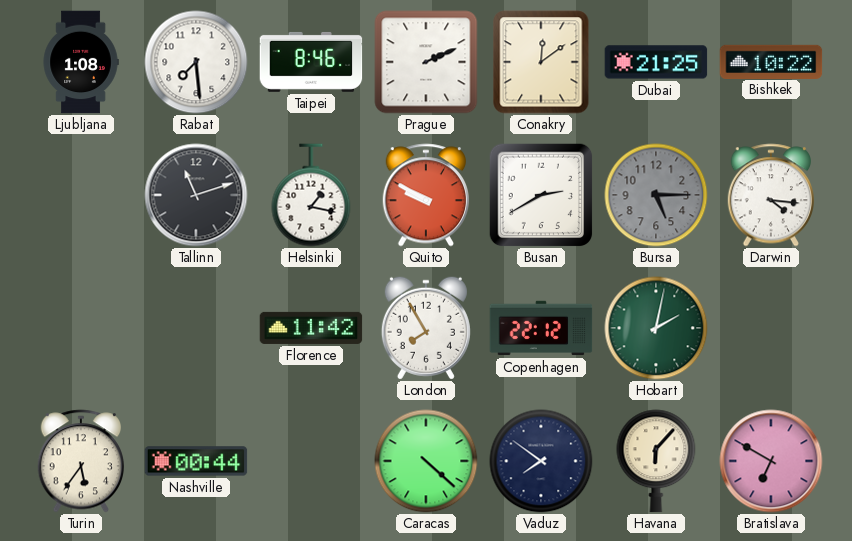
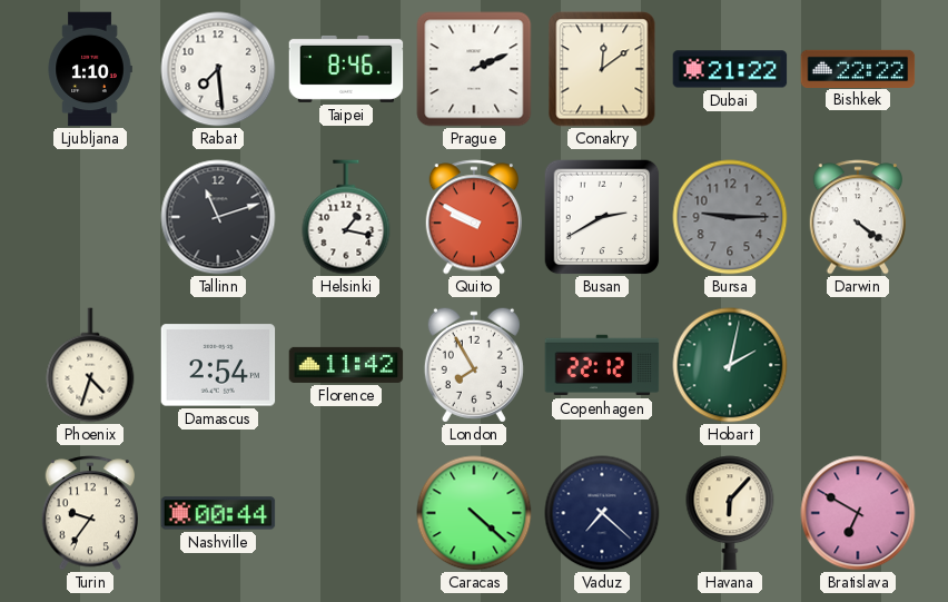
Ljubljana: 1:08 -> 1:10 (90, 69)
Dubai: 21:25 -> 21:22 (730, 69)
Bishkek: 10:22 -> 22:22 (858, 68)
Bursa: 5:15 -> 9:15 (730, 217)
Darwin: 4:16 -> 4:21 (857, 217)
Phoenix: none -> 4:33 (90, 365)
Damascus: none -> 2:54 (218, 365)
Turin: 5:36 -> 9:36 (89, 513)
Vaduz: 7:51 -> 7:22 (602, 513)
